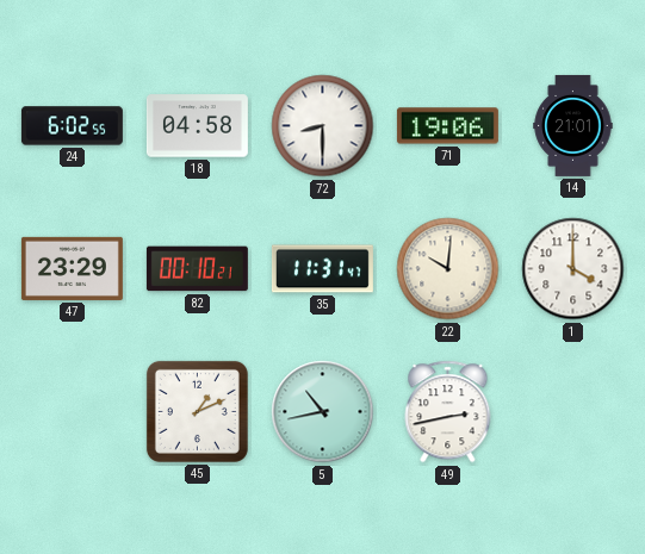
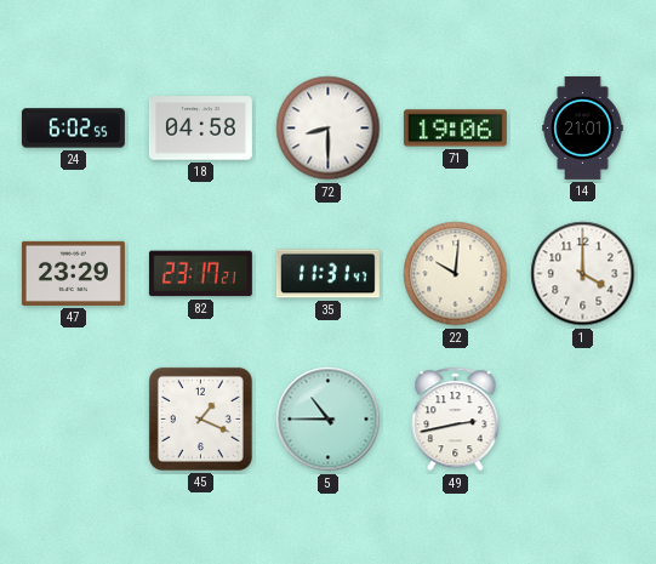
82: 00:10 -> 23:17 (200, 274)
45: 1:11 -> 1:19 (200, 418)
5: 10:43 -> 10:45 (329, 420)
